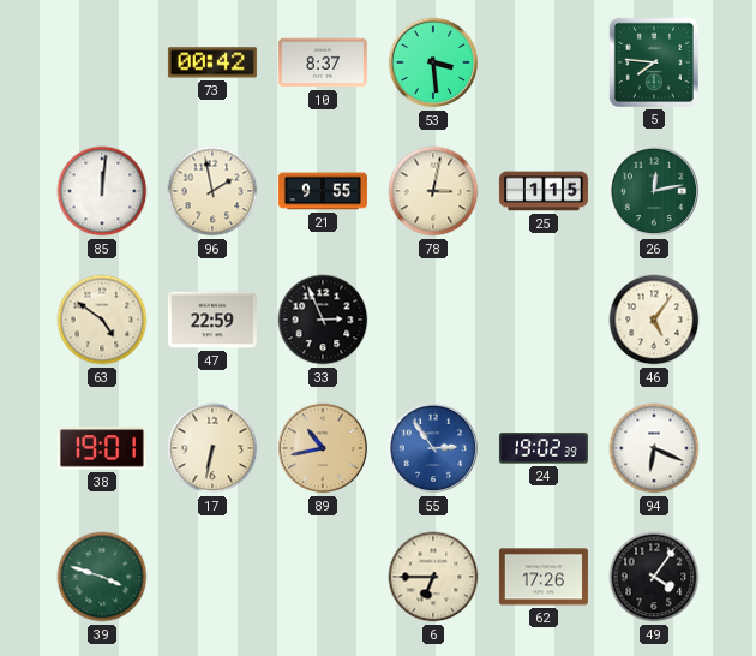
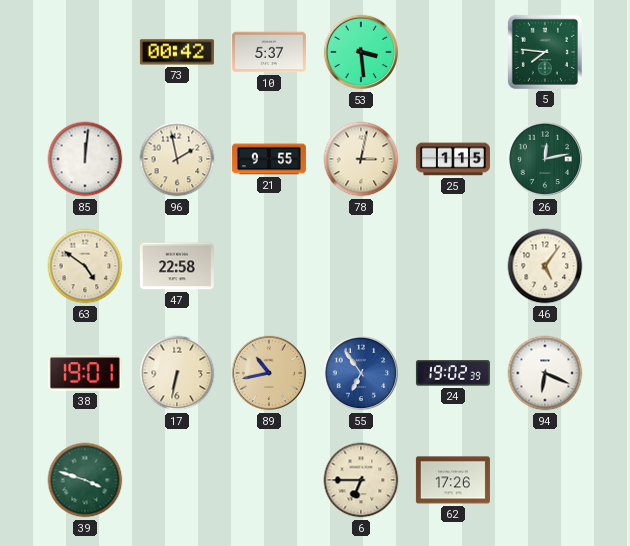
10: 8:37 -> 5:37 (269, 52)
47: 22:59 -> 22:58 (177, 266)
33: 2:56 -> none (323, 320)
55: 2:54 -> 6:54 (361, 373)
49: 4:06 -> none (654, 577)
